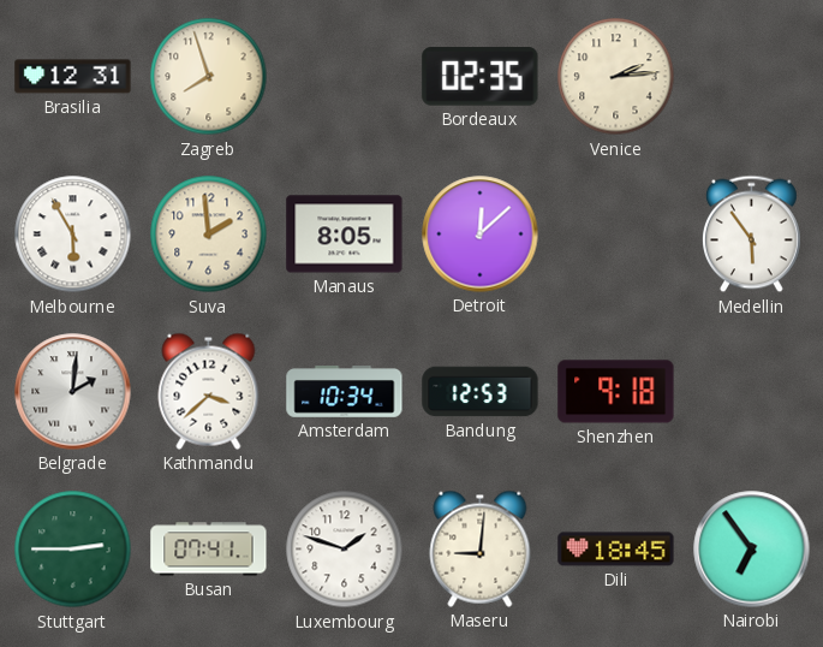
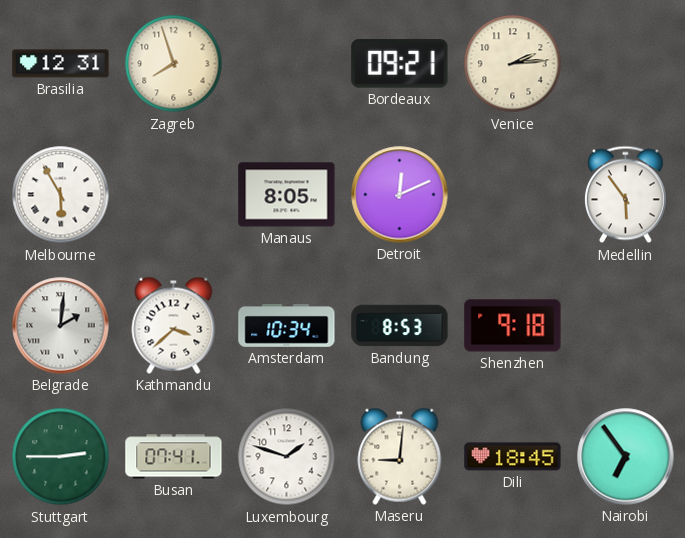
Bordeaux: 02:35 -> 09:21 (400, 64)
Suva: 1:59 -> none (209, 235)
Detroit: 12:08 -> 12:11 (400, 195)
Bandung: 12:53 -> 8:53 (400, 326)
